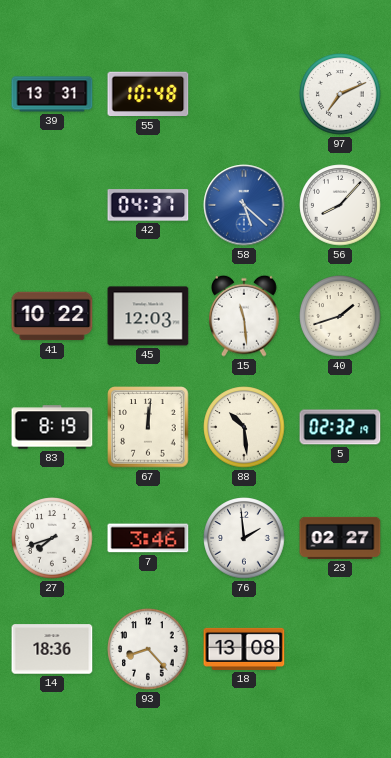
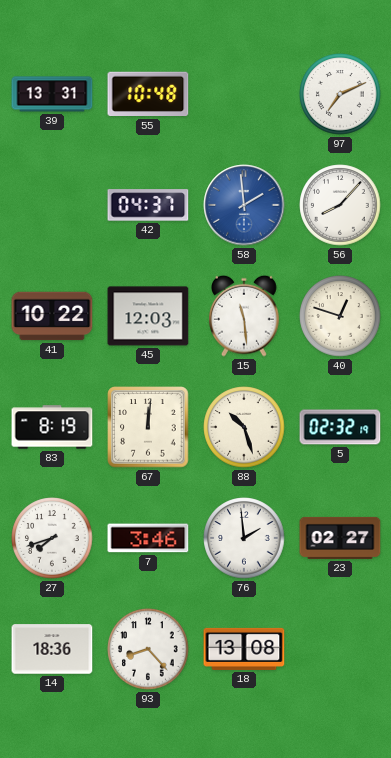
58: 5:22 -> 1:59 (244, 205)
40: 1:42 -> 12:48 (340, 316)
88: 10:29 -> 10:27 (244, 427)
